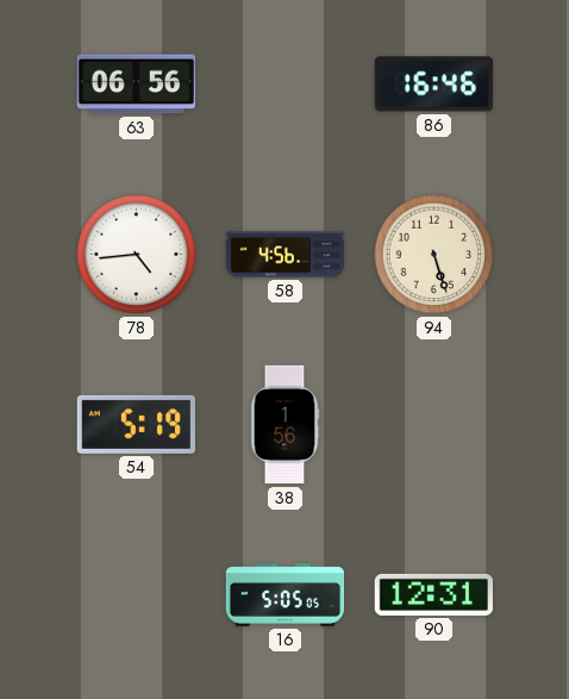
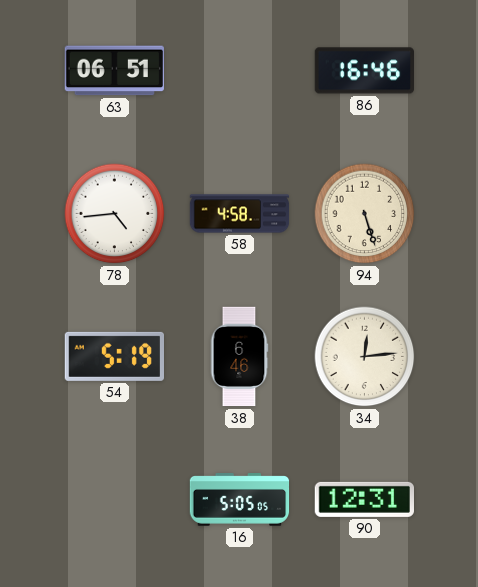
63: 06:56 -> 06:51 (114, 71)
58: 4:56 -> 4:58 (240, 214)
38: 1:56 -> 6:46 (239, 357)
34: none -> 12:14 (365, 357)
